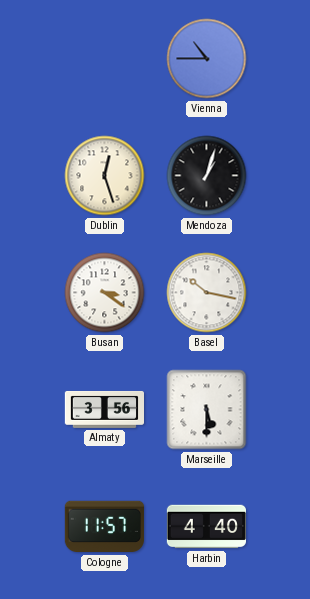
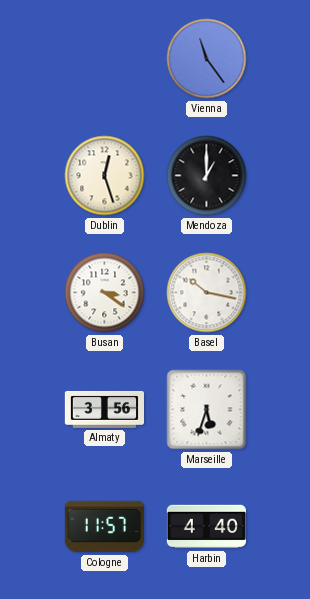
Vienna: 10:45 -> 11:24 (207, 59)
Mendoza: 1:03 -> 1:00 (207, 176)
Marseille: 5:30 -> 5:33 (207, 410)
